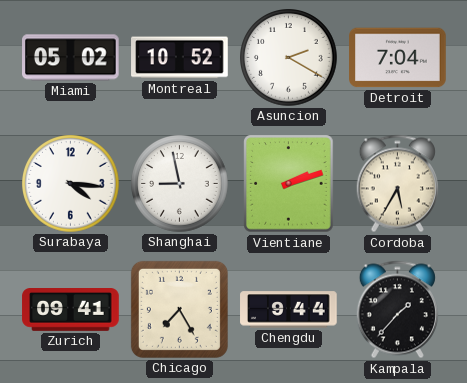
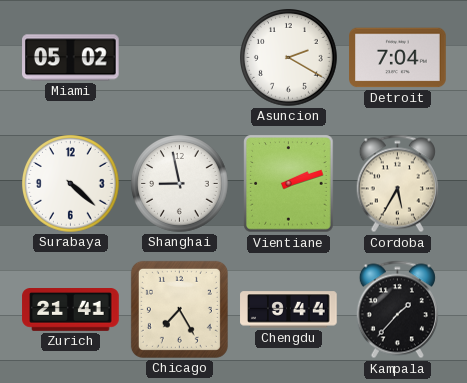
Montreal: 10:52 -> none (180, 58)
Surabaya: 4:16 -> 4:22 (71, 184)
Zurich: 09:41 -> 21:41 (71, 310)
